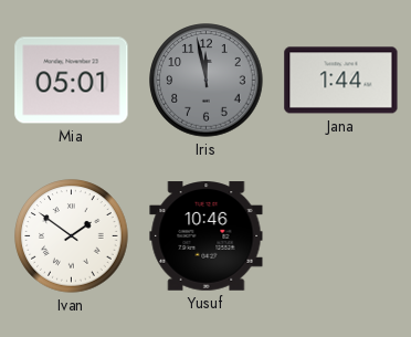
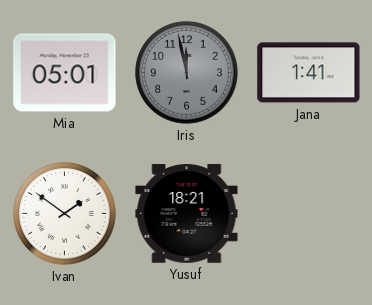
Jana: 1:44 -> 1:41 (309, 73)
Yusuf: 10:46 -> 18:21 (187, 214)
